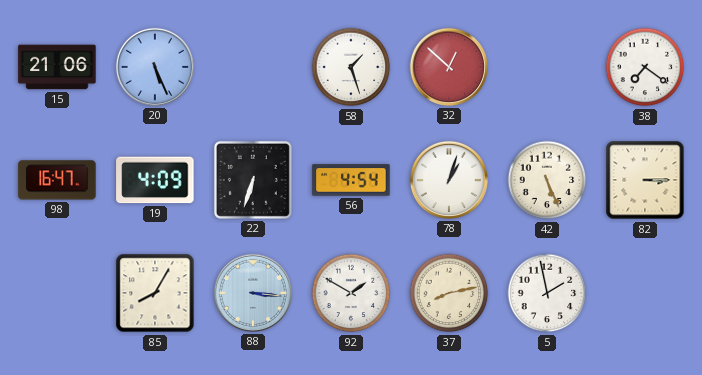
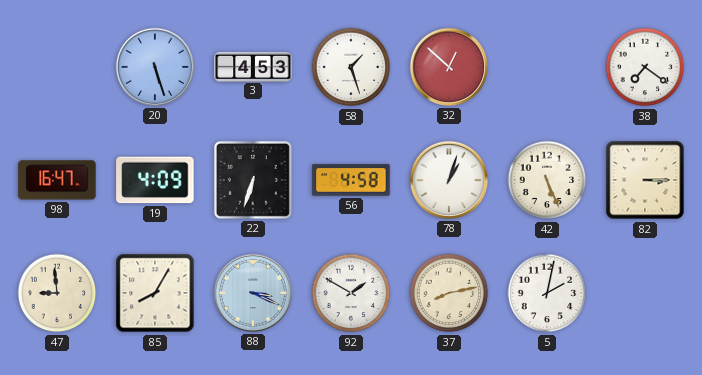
15: 21:06 -> none (57, 67)
20: 5:26 -> 5:27 (155, 67)
3: none -> 4:53 (253, 66)
56: 4:54 -> 4:58 (351, 180)
47: none -> 8:59 (57, 293)
88: 3:16 -> 3:19 (253, 293)
5: 1:58 -> 2:02 (547, 293)
